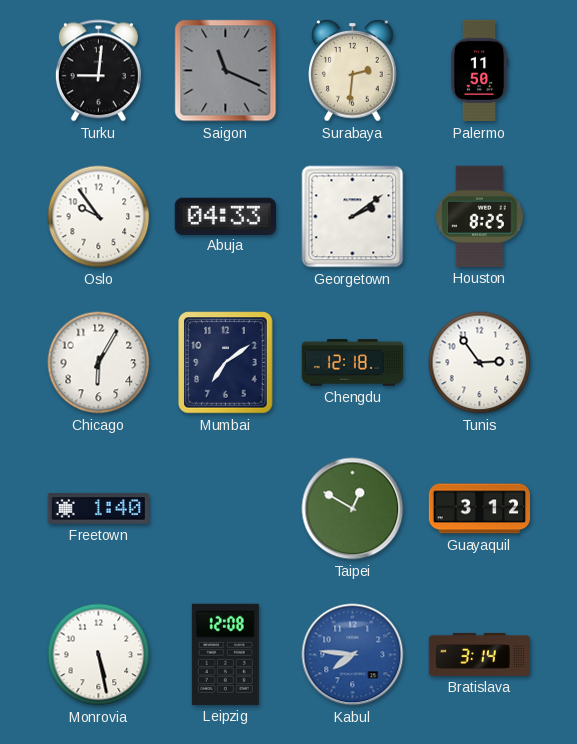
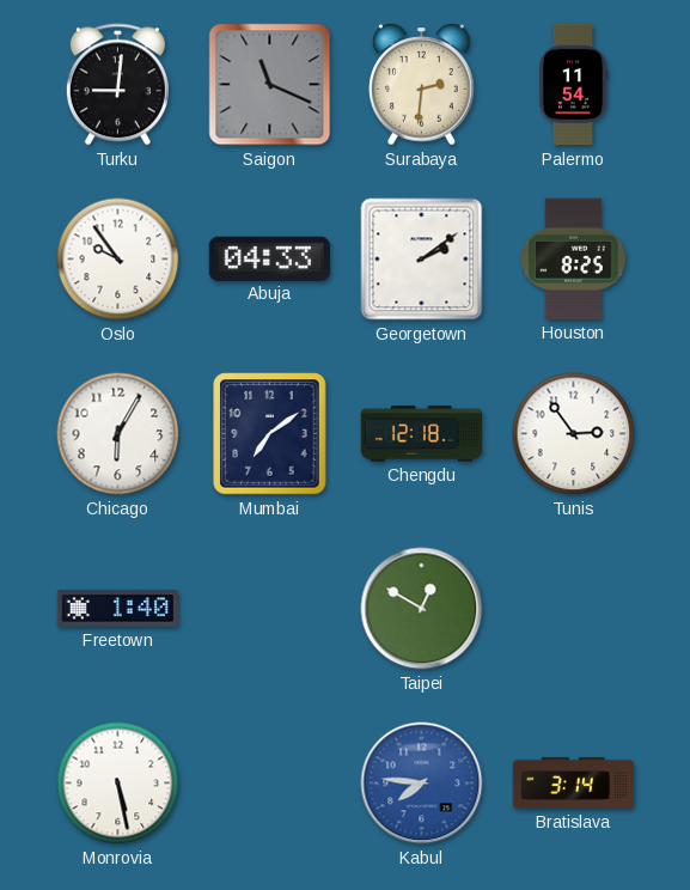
Palermo: 11:50 -> 11:54 (573, 85)
Guayaquil: 3:12 -> none (480, 509)
Leipzig: 12:08 -> none (225, 654)
